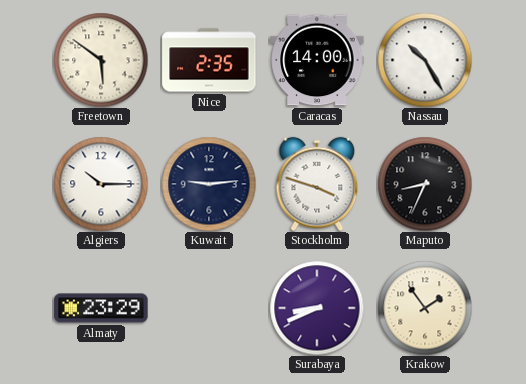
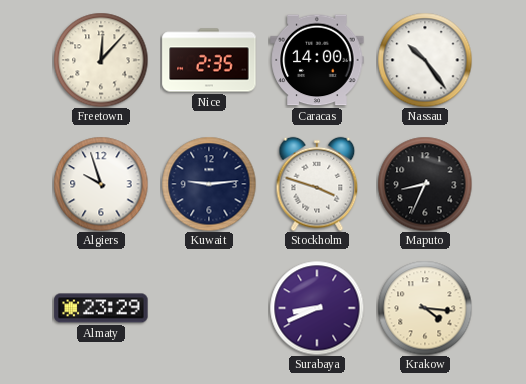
Freetown: 5:51 -> 12:07 (101, 60)
Nassau: 10:25 -> 10:24 (425, 60)
Algiers: 10:15 -> 9:57 (101, 184)
Krakow: 1:54 -> 4:16 (425, 308)
